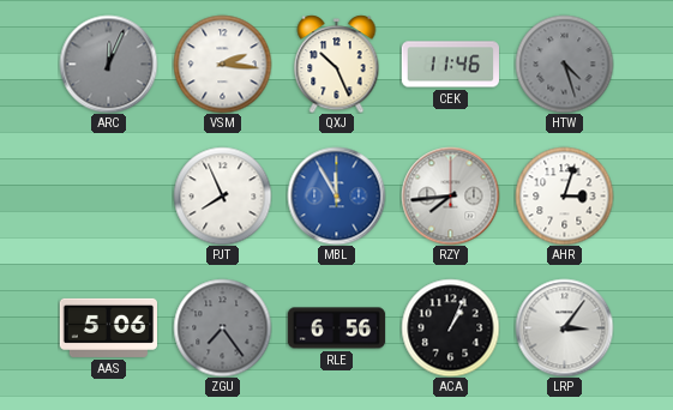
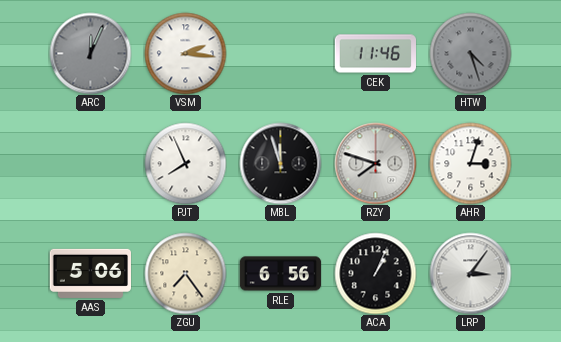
QXJ: 10:26 -> none (337, 64)
MBL: 11:55 -> 11:57 (280, 163)
MBL dial: blue -> black (280, 163)
RZY: 7:44 -> 7:48 (375, 163)
ZGU dial: grey -> cream (185, 273)
